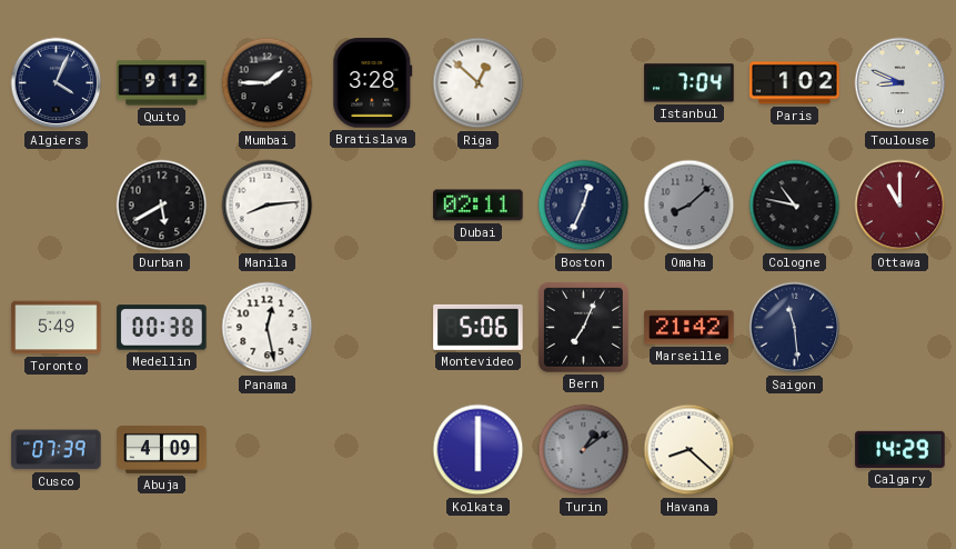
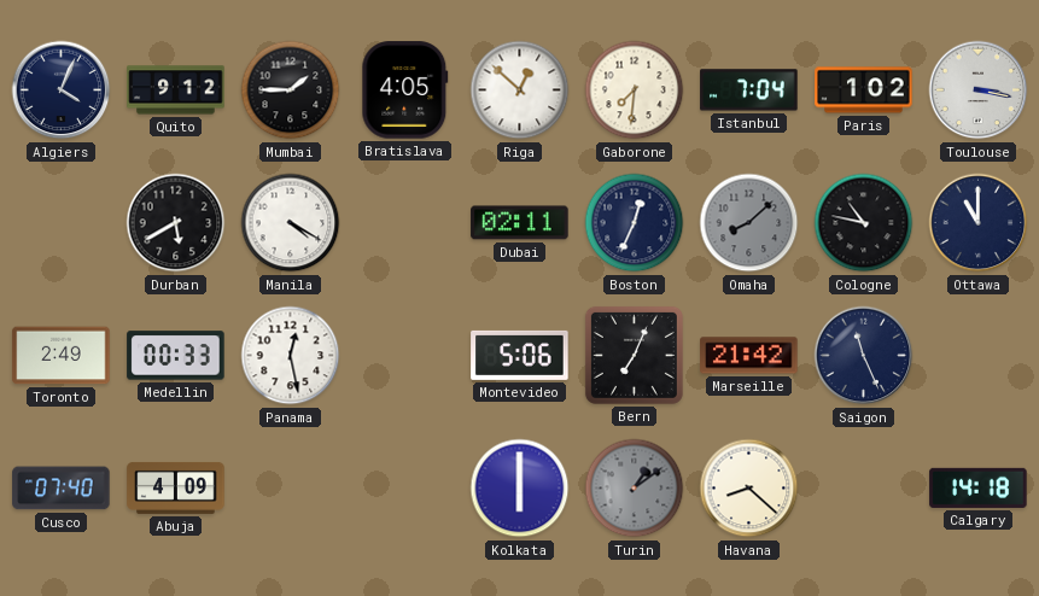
Bratislava: 3:28 -> 4:05 (405, 90)
Gaborone: none -> 7:31 (635, 90)
Toulouse: 8:49 -> 3:17 (979, 90)
Manila: 8:14 -> 4:20 (291, 223)
Ottawa dial: burgundy -> navy (979, 223)
Toronto: 5:49 -> 2:49 (62, 356)
Medellin: 00:38 -> 00:33 (176, 356)
Saigon: 11:29 -> 11:26 (864, 356)
Cusco: 07:39 -> 07:40 (62, 489)
Calgary: 14:29 -> 14:18 (979, 487)
